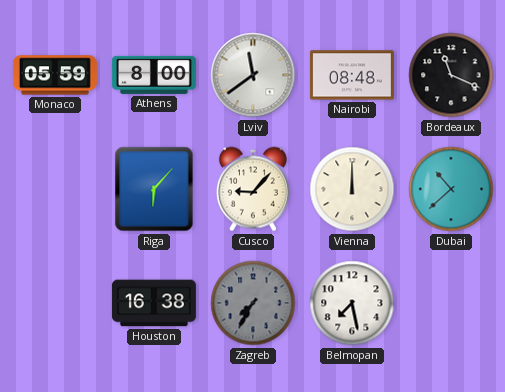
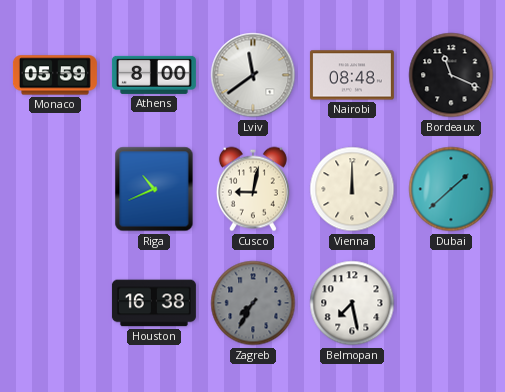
Riga: 6:07 -> 10:41 (154, 189)
Cusco: 9:07 -> 9:02 (253, 189)
Dubai: 10:38 -> 1:38 (451, 189)
